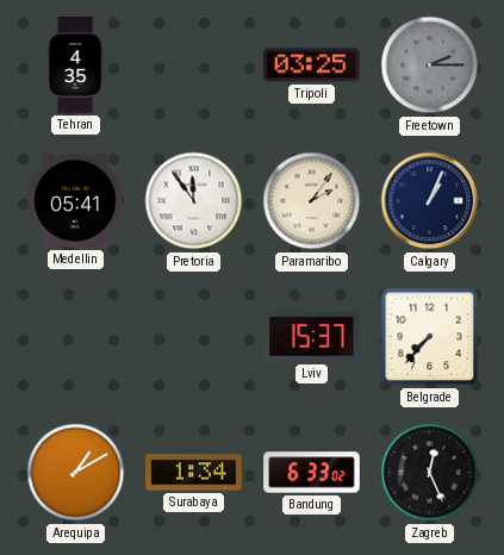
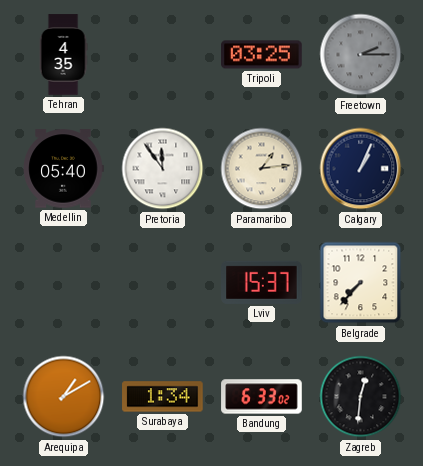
Medellin: 05:41 -> 05:40 (63, 169)
Paramaribo: 2:06 -> 1:14 (262, 169)
Zagreb: 12:26 -> 12:31 (361, 397)
